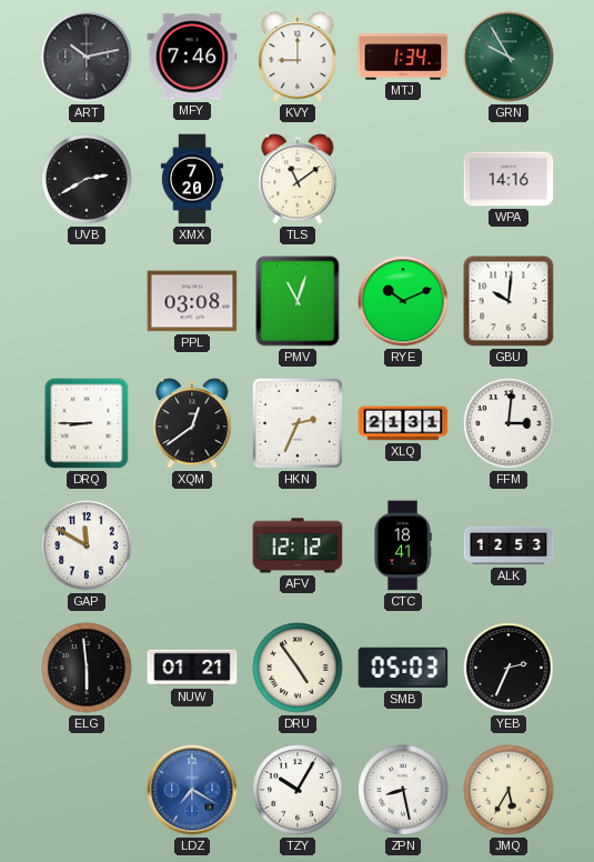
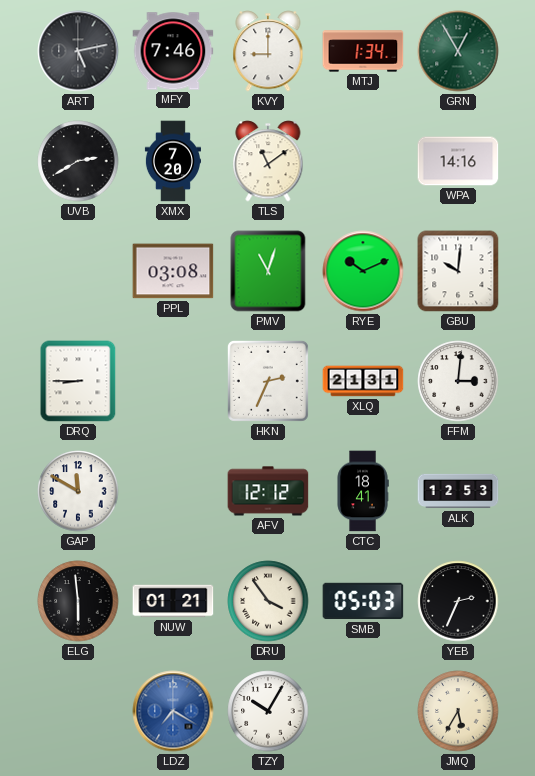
ART: 10:13 -> 5:13 (78, 51)
GRN: 9:55 -> 12:55 (458, 51)
XQM: 12:39 -> none (192, 423)
DRU: 4:54 -> 3:54 (268, 601)
ZPN: 8:28 -> none (403, 790)
